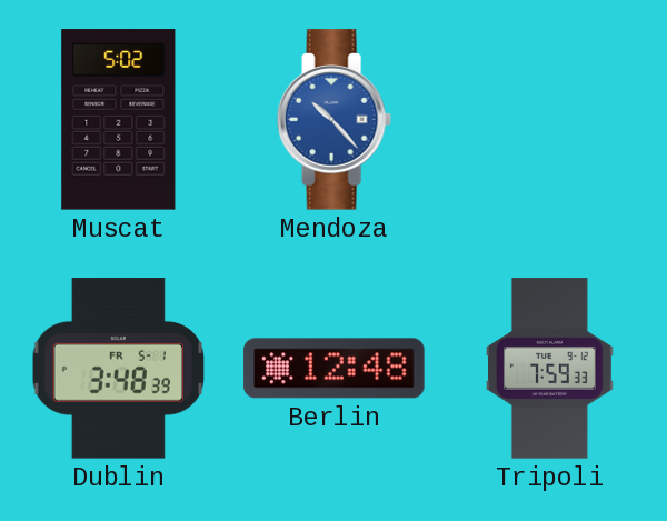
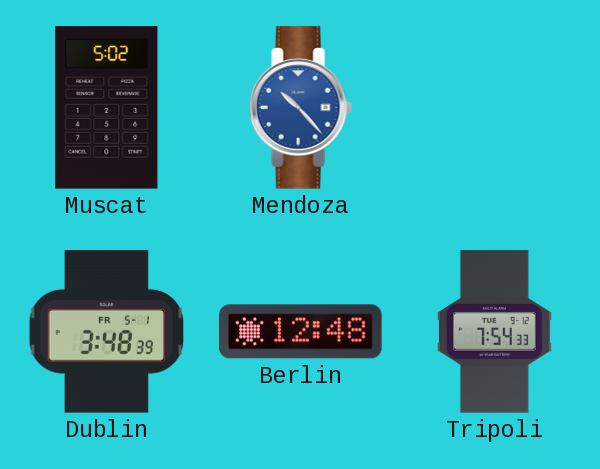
Tripoli: 7:59 -> 7:54 (495, 332)
